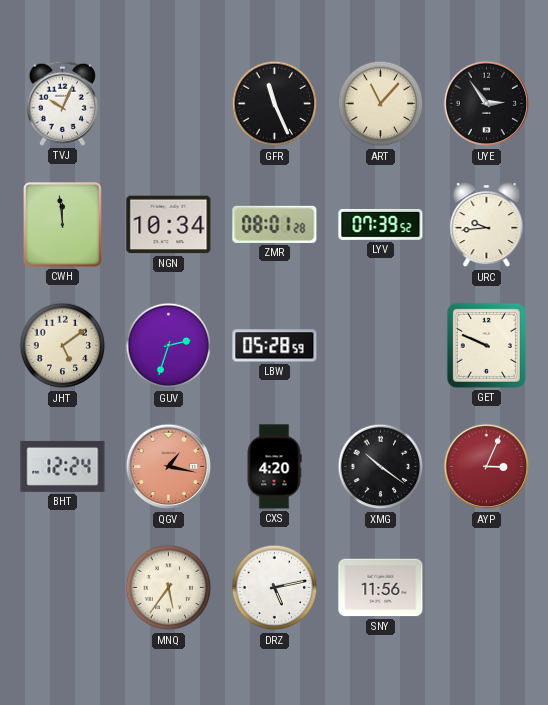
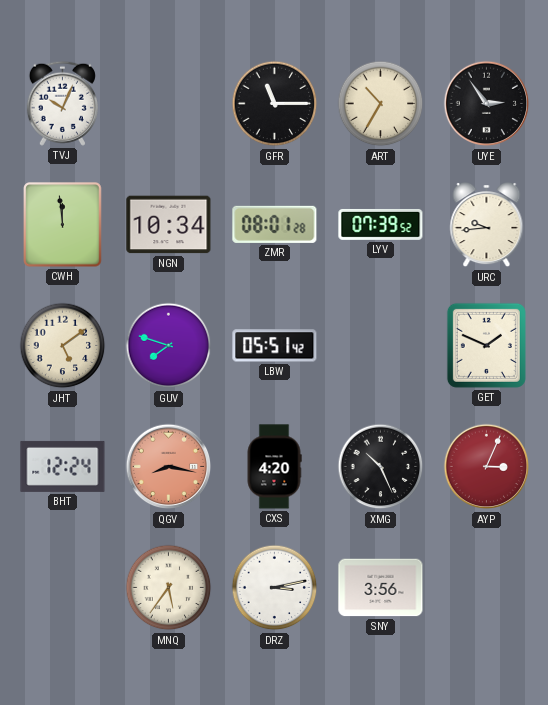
GFR: 11:26 -> 11:15 (275, 104)
ART: 11:07 -> 10:35 (381, 104)
GUV: 2:33 -> 7:48 (169, 346)
LBW: 05:28 -> 05:51 (275, 346)
GET: 9:49 -> 1:49 (486, 345)
QGV: 1:17 -> 8:17 (169, 467)
XMG: 10:21 -> 10:26 (381, 467)
DRZ: 5:13 -> 3:13 (275, 588)
SNY: 11:56 -> 3:56 (381, 588)
